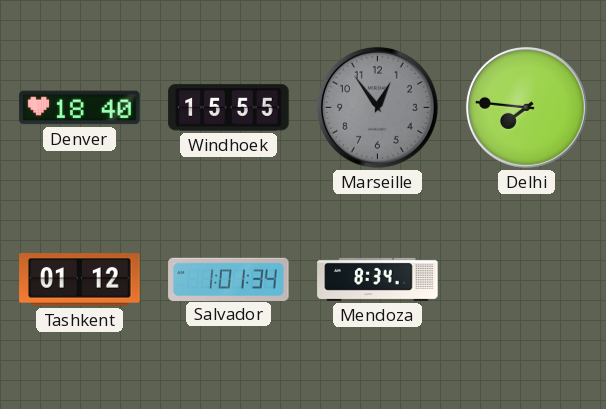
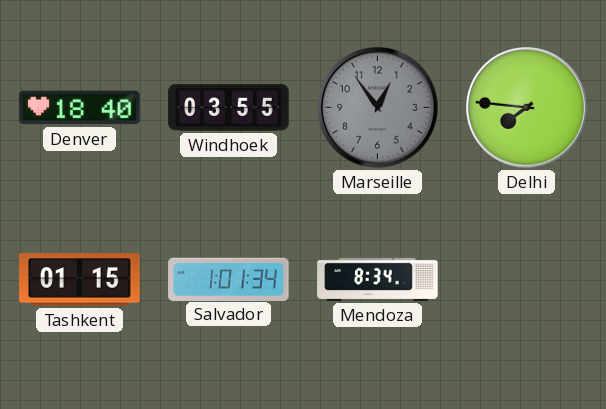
Windhoek: 15:55 -> 03:55 (229, 108)
Tashkent: 01:12 -> 01:15 (80, 280)
